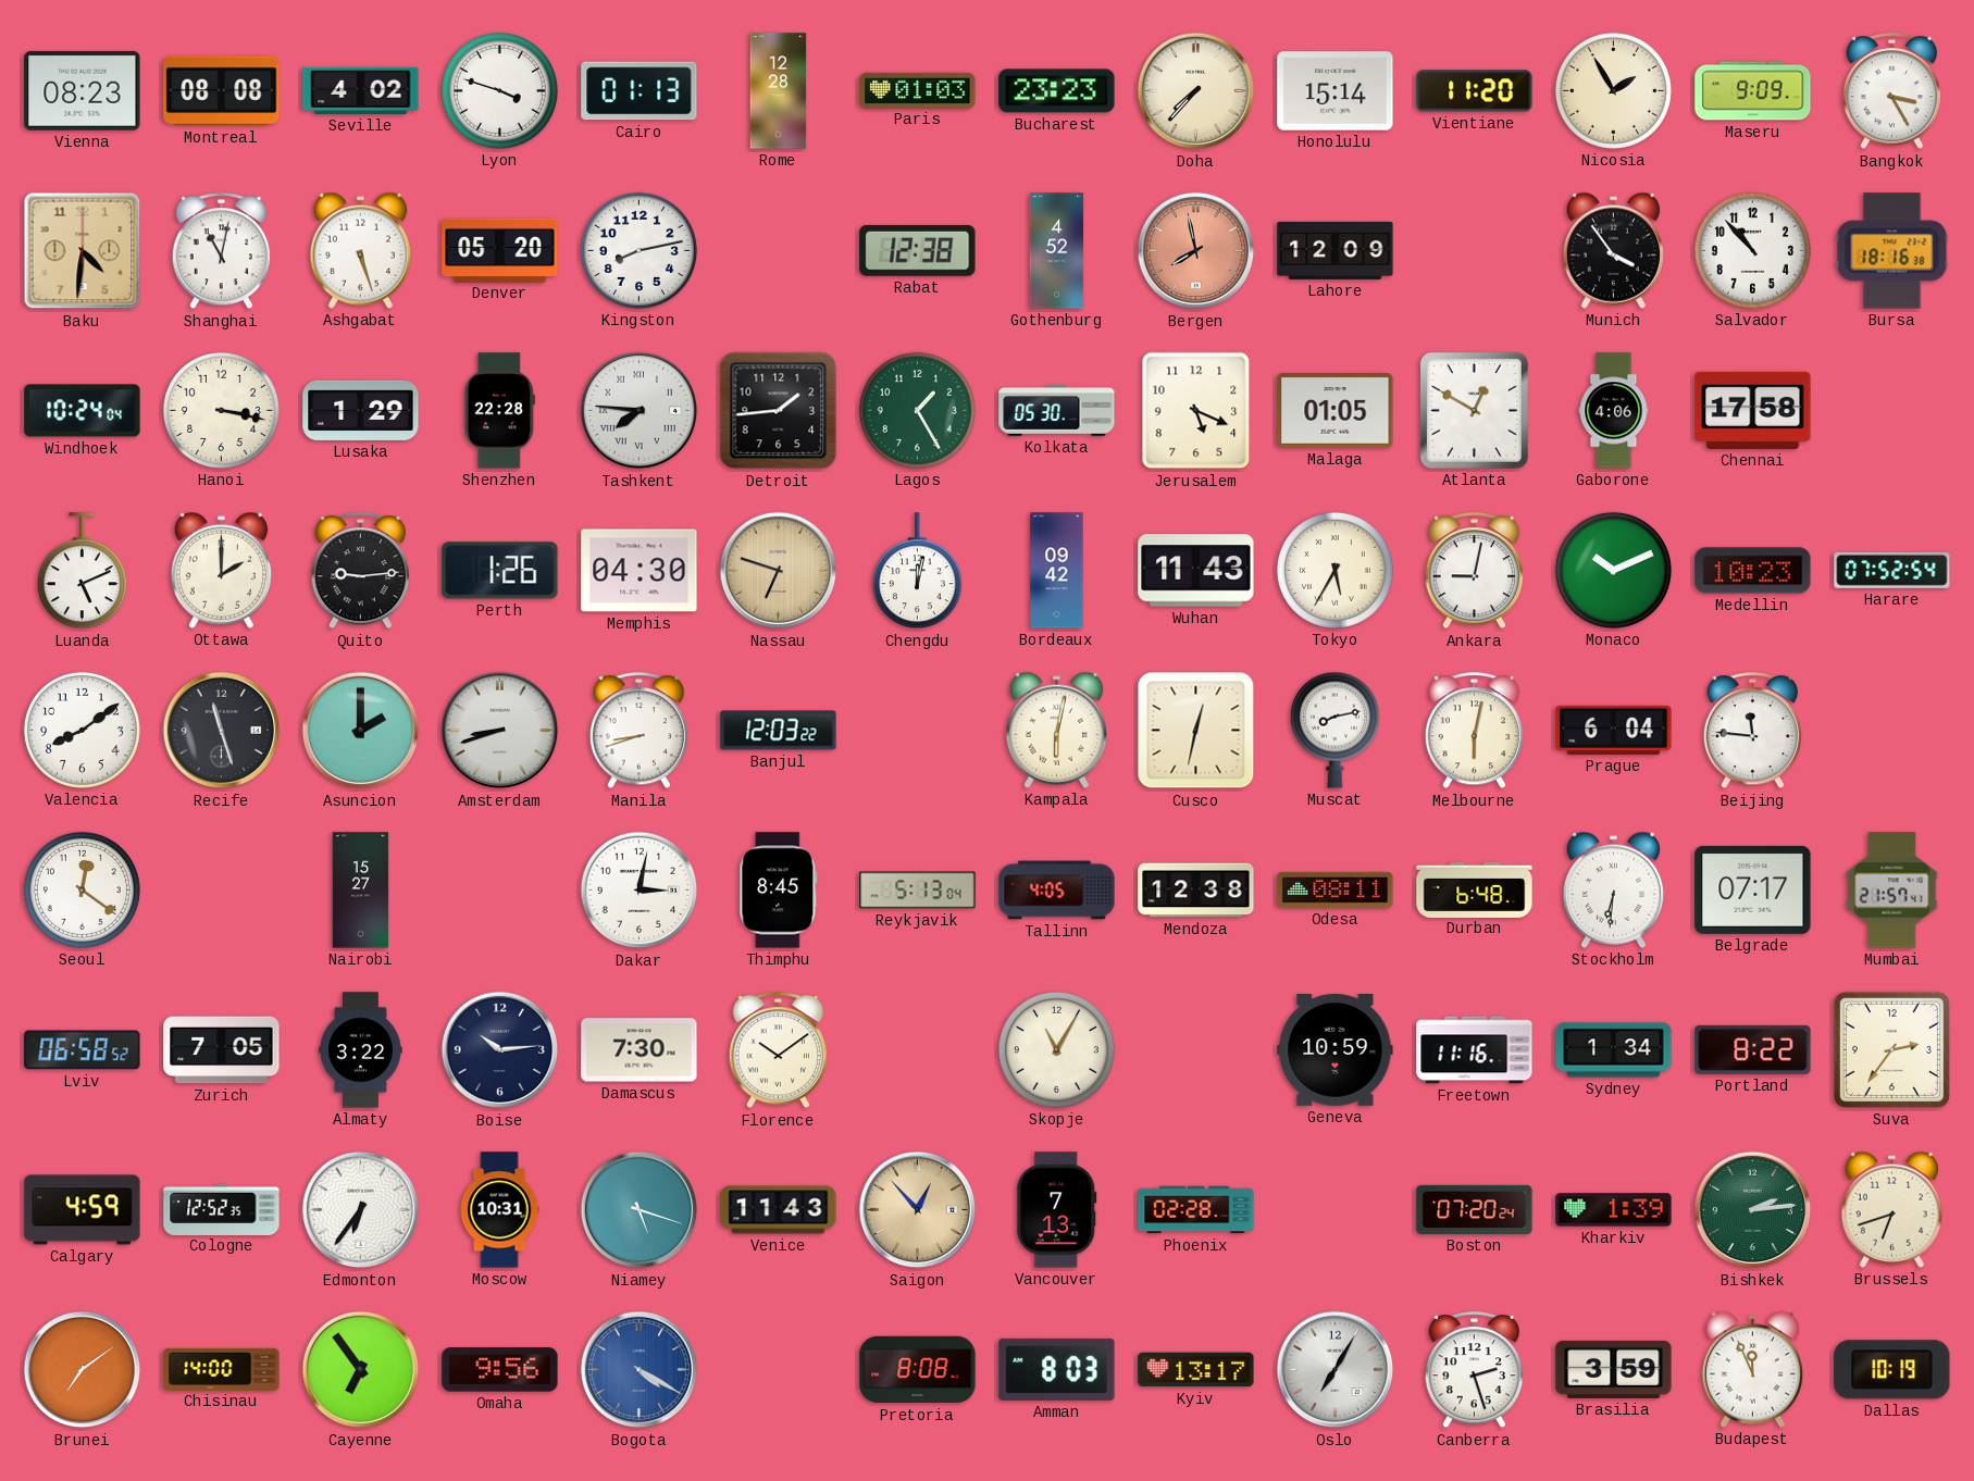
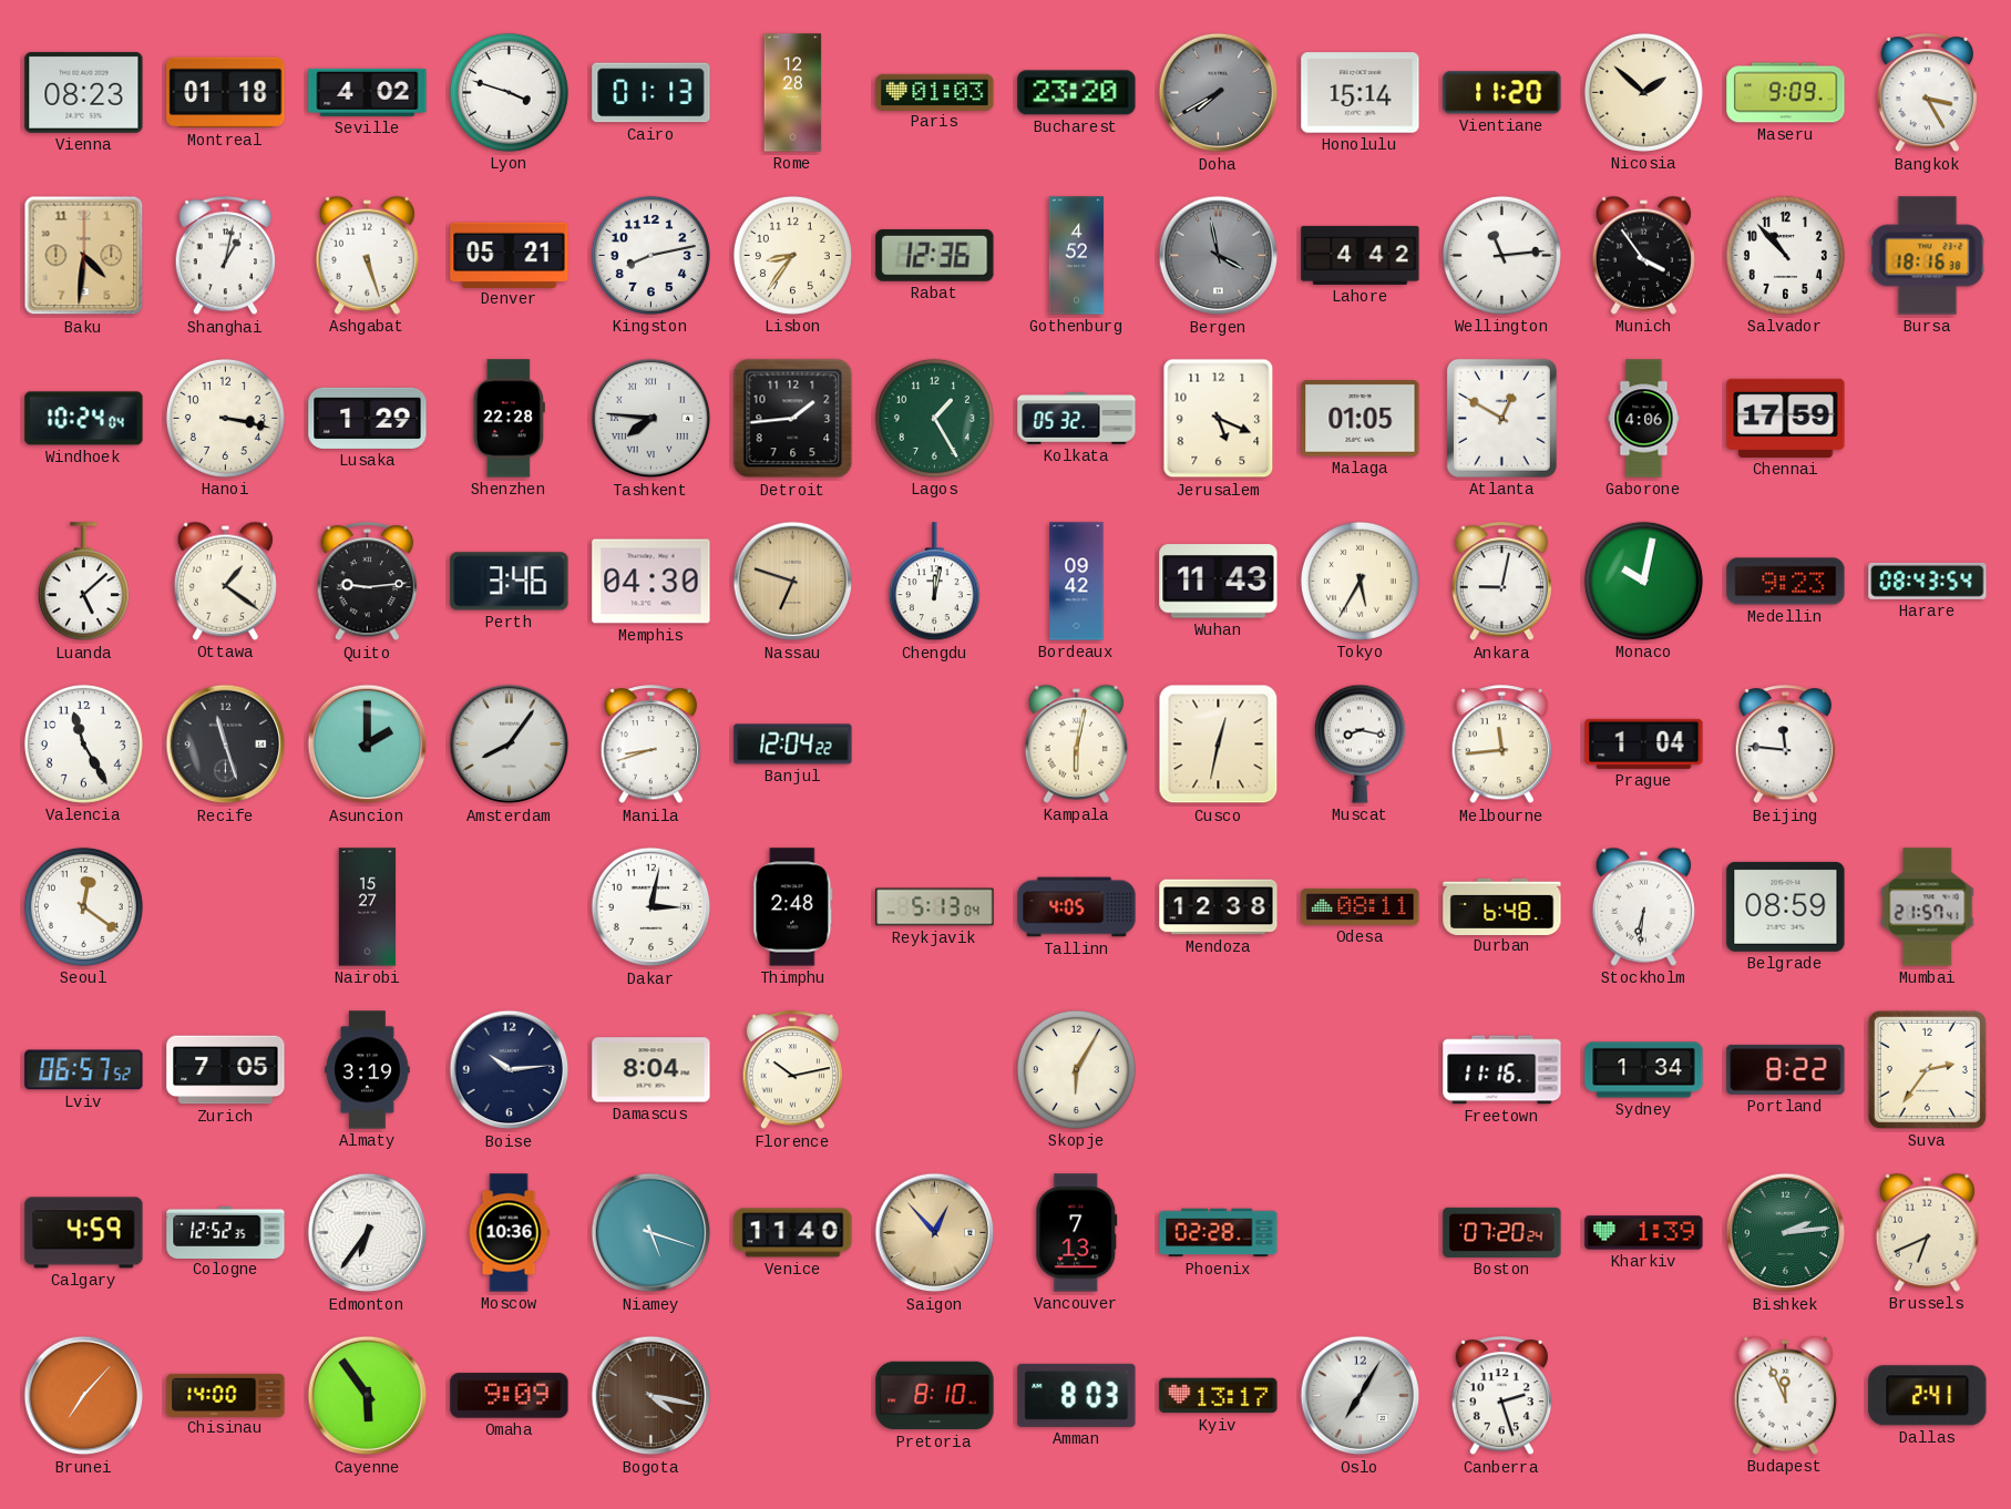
Montreal: 08:08 -> 01:18 (226, 93)
Bucharest: 23:23 -> 23:20 (1077, 93)
Doha: 7:37 -> 7:40 (1219, 93)
Doha dial: cream -> grey (1219, 93)
Nicosia: 1:55 -> 1:52 (1643, 92)
Shanghai: 11:02 -> 1:02 (226, 256)
Denver: 05:20 -> 05:21 (510, 255)
Lisbon: none -> 8:36 (792, 255)
Rabat: 12:38 -> 12:36 (935, 255)
Bergen: 7:58 -> 3:58 (1219, 256)
Bergen dial: salmon -> grey (1219, 256)
Lahore: 12:09 -> 4:42 (1361, 255)
Wellington: none -> 11:14 (1501, 255)
Kolkata: 05:30 -> 05:32 (1077, 419)
Chennai: 17:58 -> 17:59 (1786, 418)
Luanda: 5:11 -> 5:08 (83, 582)
Ottawa: 2:00 -> 1:21 (225, 581)
Perth: 1:26 -> 3:46 (510, 582)
Monaco: 10:11 -> 10:02 (1643, 581)
Medellin: 10:23 -> 9:23 (1786, 582)
Harare: 07:52 -> 08:43 (1928, 581)
Valencia: 8:09 -> 11:25 (83, 743)
Amsterdam: 8:42 -> 8:06 (510, 745)
Banjul: 12:03 -> 12:04 (793, 745)
Muscat: 8:13 -> 8:17 (1360, 743)
Melbourne: 6:02 -> 11:44 (1502, 745)
Prague: 6:04 -> 1:04 (1644, 743)
Thimphu: 8:45 -> 2:48 (793, 907)
Belgrade: 07:17 -> 08:59 (1786, 906)
Lviv: 06:58 -> 06:57 (84, 1070)
Almaty: 3:22 -> 3:19 (368, 1070)
Damascus: 7:30 -> 8:04 (651, 1070)
Florence: 10:09 -> 10:13 (793, 1070)
Skopje: 11:05 -> 6:05 (1076, 1069)
Geneva: 10:59 -> none (1336, 1050)
Moscow: 10:31 -> 10:36 (509, 1233)
Venice: 11:43 -> 11:40 (793, 1233)
Brussels: 6:42 -> 6:41 (1927, 1232)
Brunei: 7:09 -> 7:07 (84, 1396)
Cayenne: 6:54 -> 5:54 (368, 1396)
Omaha: 9:56 -> 9:09 (510, 1396)
Bogota: 4:20 -> 4:17 (651, 1396)
Bogota dial: blue -> brown (651, 1396)
Pretoria: 8:08 -> 8:10 (935, 1396)
Brasilia: 3:59 -> none (1614, 1369)
Dallas: 10:19 -> 2:41 (1928, 1396)
